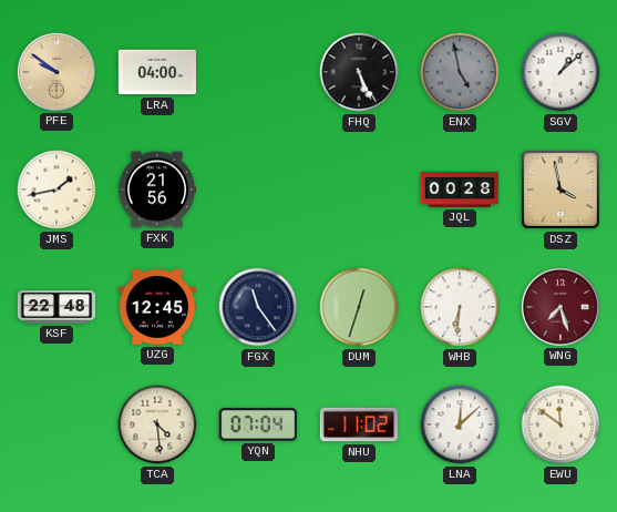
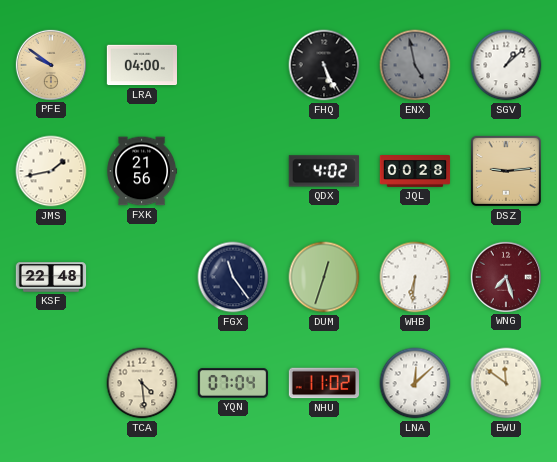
QDX: none -> 4:02 (324, 171)
DSZ: 3:58 -> 9:14 (506, 171)
UZG: 12:45 -> none (157, 307)
